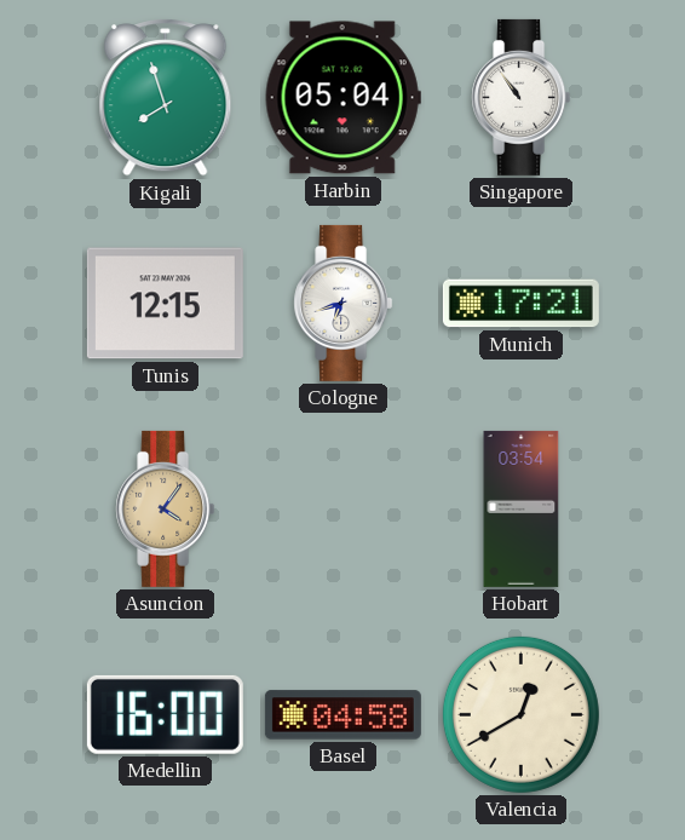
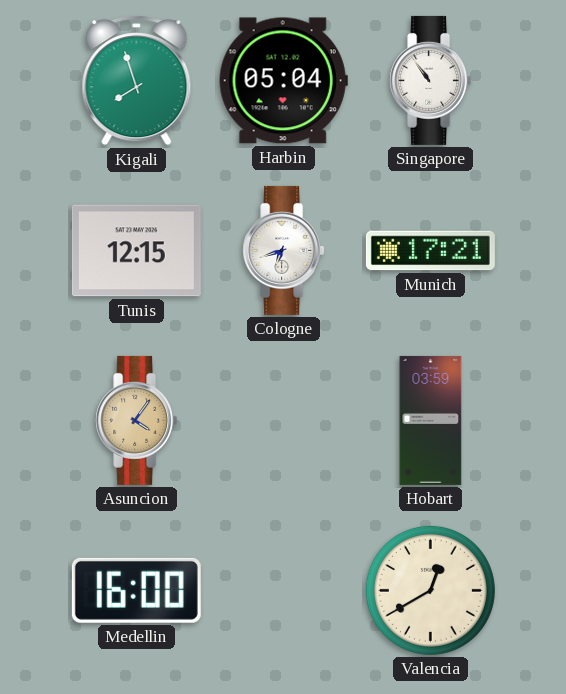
Hobart: 03:54 -> 03:59 (431, 420)
Basel: 04:58 -> none (342, 715)
